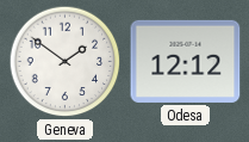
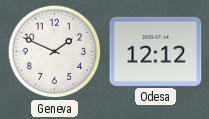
Geneva: 1:51 -> 1:49 (55, 52)
